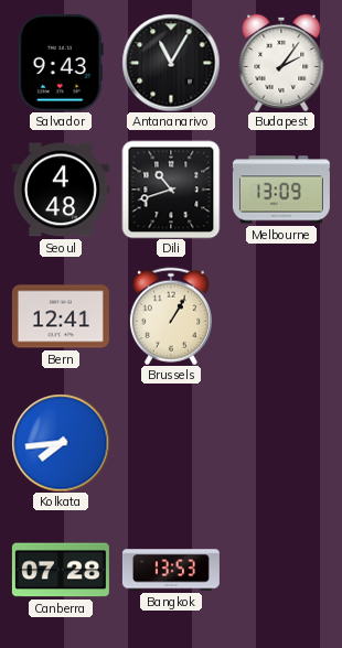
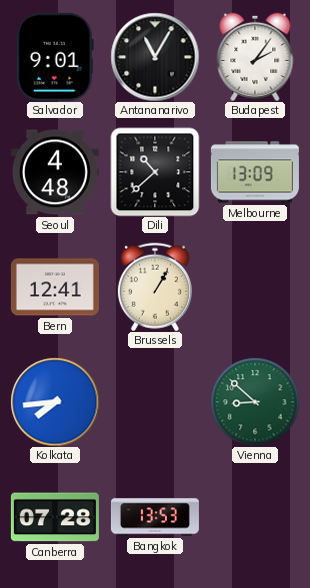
Salvador: 9:43 -> 9:01 (55, 57)
Dili: 10:42 -> 10:38 (155, 172)
Vienna: none -> 8:52 (255, 402)
